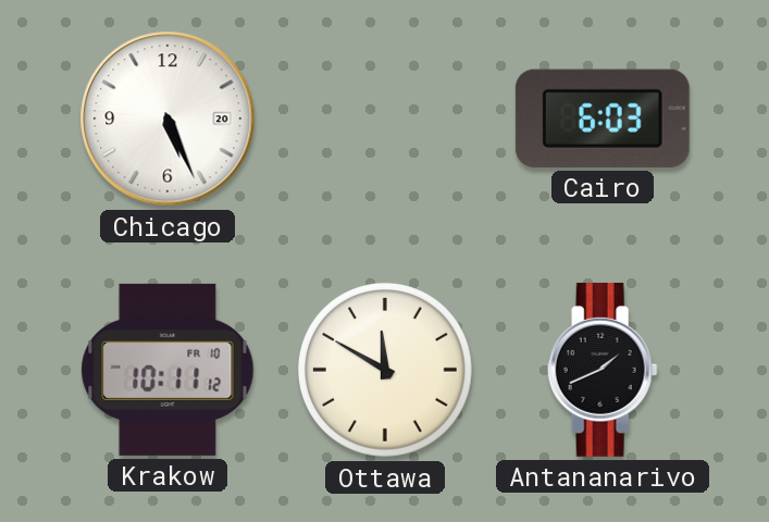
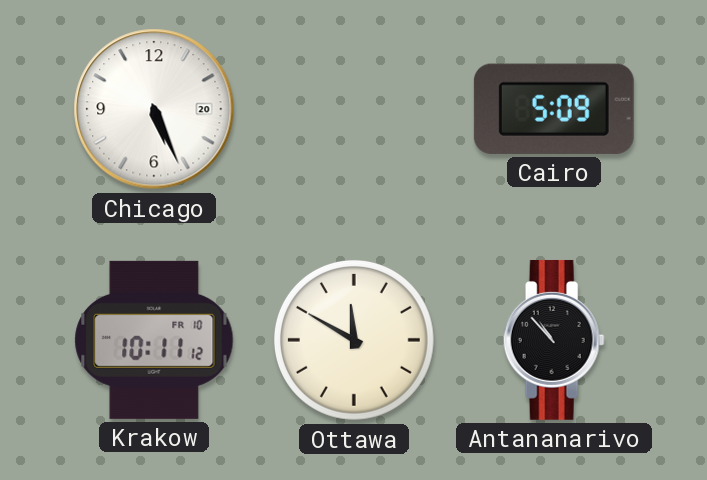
Cairo: 6:03 -> 5:09 (554, 109)
Antananarivo: 1:41 -> 10:53 (554, 340)
